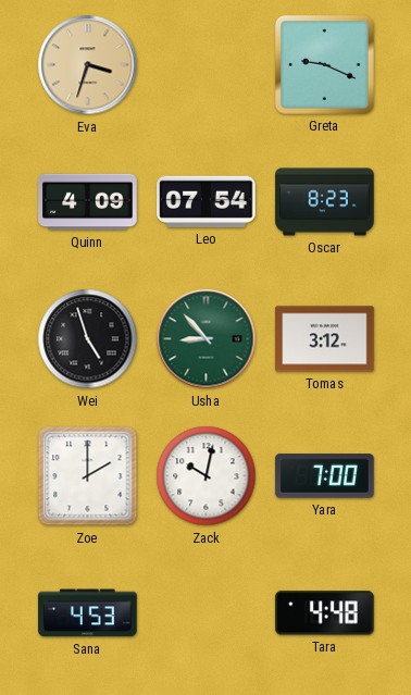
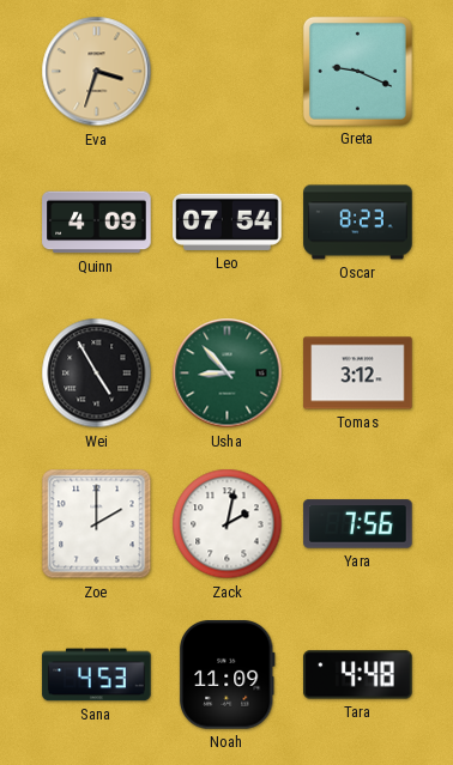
Wei: 4:57 -> 4:55 (97, 374)
Zack: 10:02 -> 2:02 (228, 524)
Yara: 7:00 -> 7:56 (358, 524)
Noah: none -> 11:09 (226, 675)
